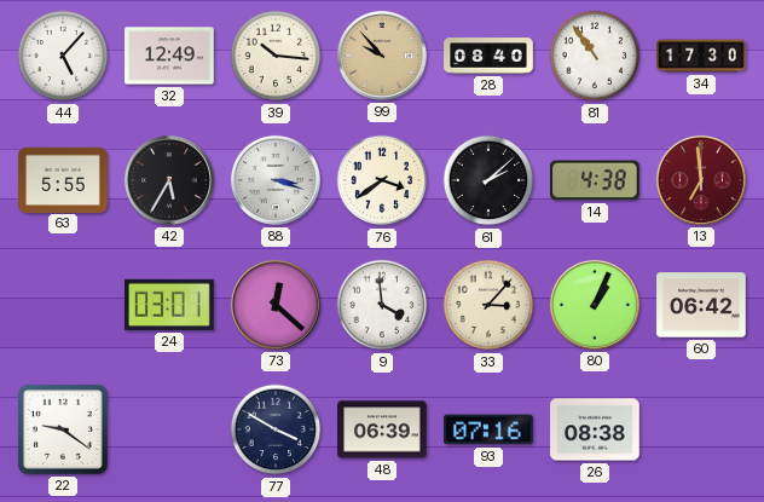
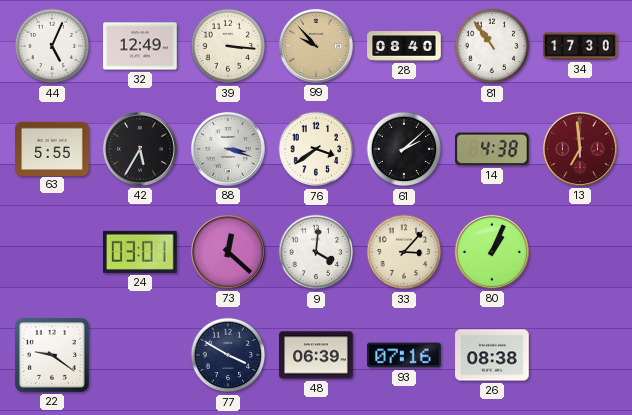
44: 5:07 -> 5:04 (52, 46)
39: 10:16 -> 3:16 (228, 46)
9: 3:59 -> 4:01 (316, 252)
60: 06:42 -> none (701, 305)
